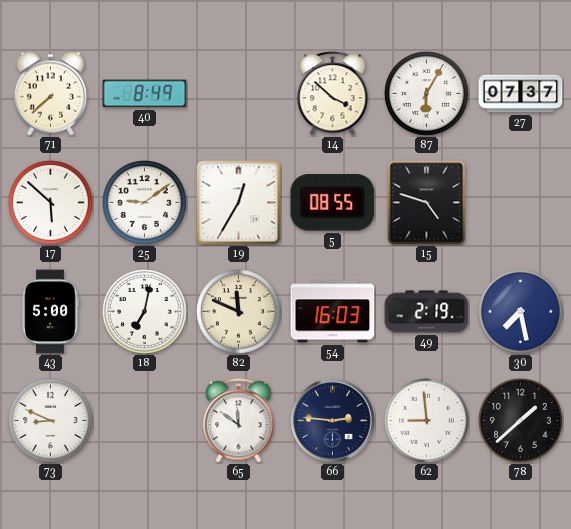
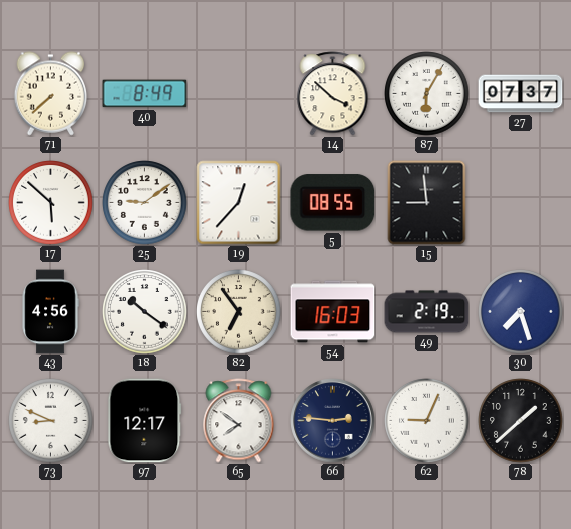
19: 12:35 -> 12:37 (239, 203)
15: 4:48 -> 8:59 (427, 203)
43: 5:00 -> 4:56 (50, 312)
18: 7:02 -> 10:21 (145, 312)
82: 11:49 -> 6:54 (239, 312)
30: 7:28 -> 7:27 (521, 312)
97: none -> 12:17 (145, 421)
65: 11:51 -> 7:51 (239, 421)
62: 8:59 -> 9:04 (427, 421)
